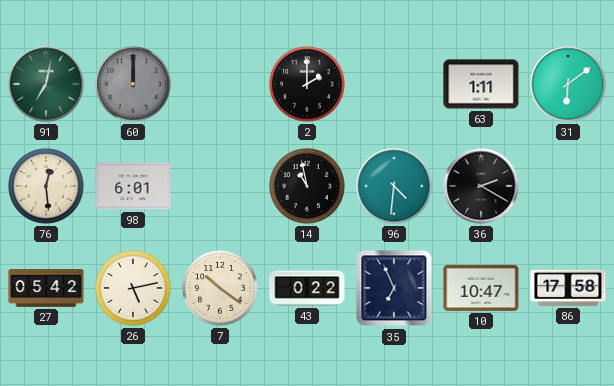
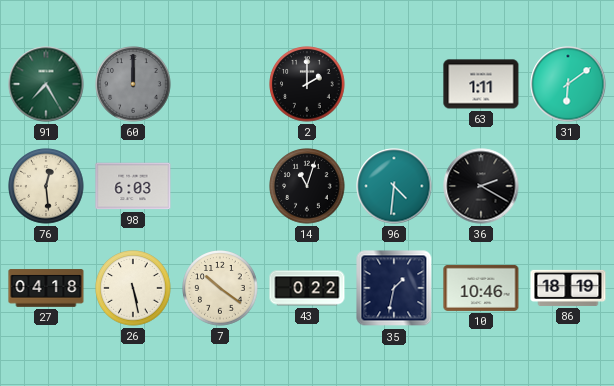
91: 7:02 -> 7:25 (46, 84)
98: 6:01 -> 6:03 (133, 186)
14: 10:58 -> 11:03 (307, 186)
27: 05:42 -> 04:18 (46, 288)
26: 5:13 -> 5:28 (133, 288)
35: 6:56 -> 1:32 (394, 288)
10: 10:47 -> 10:46 (481, 288)
86: 17:58 -> 18:19 (568, 288)
